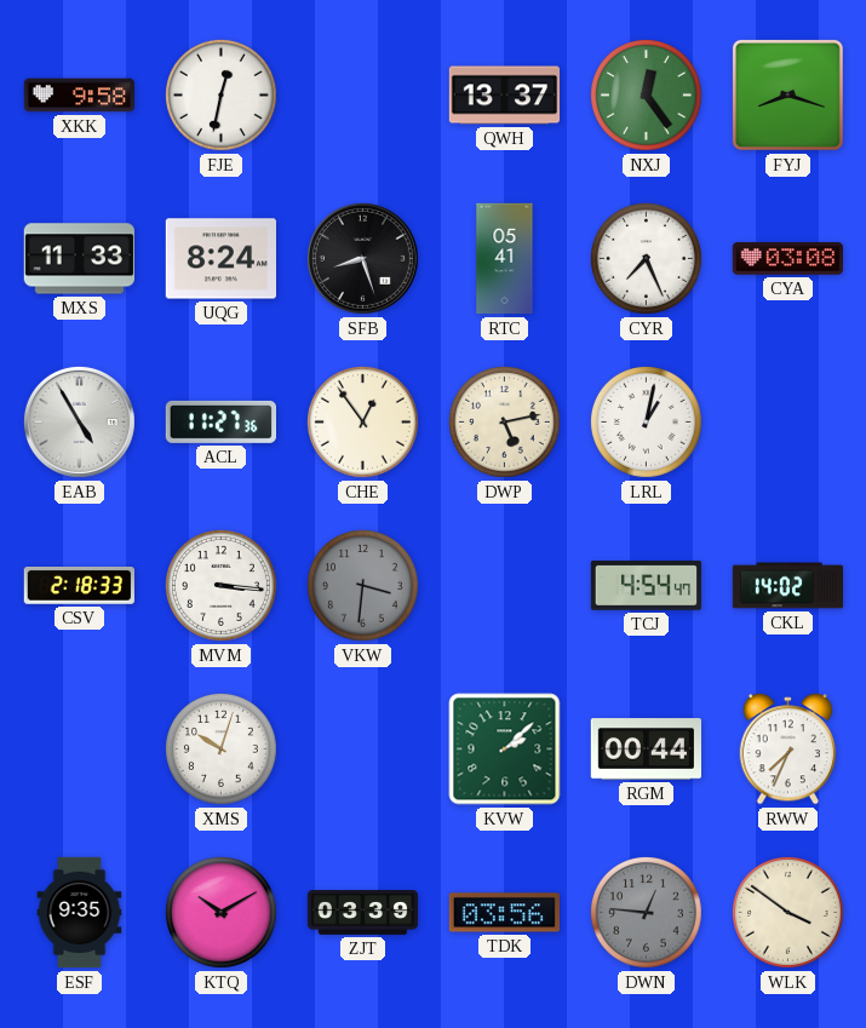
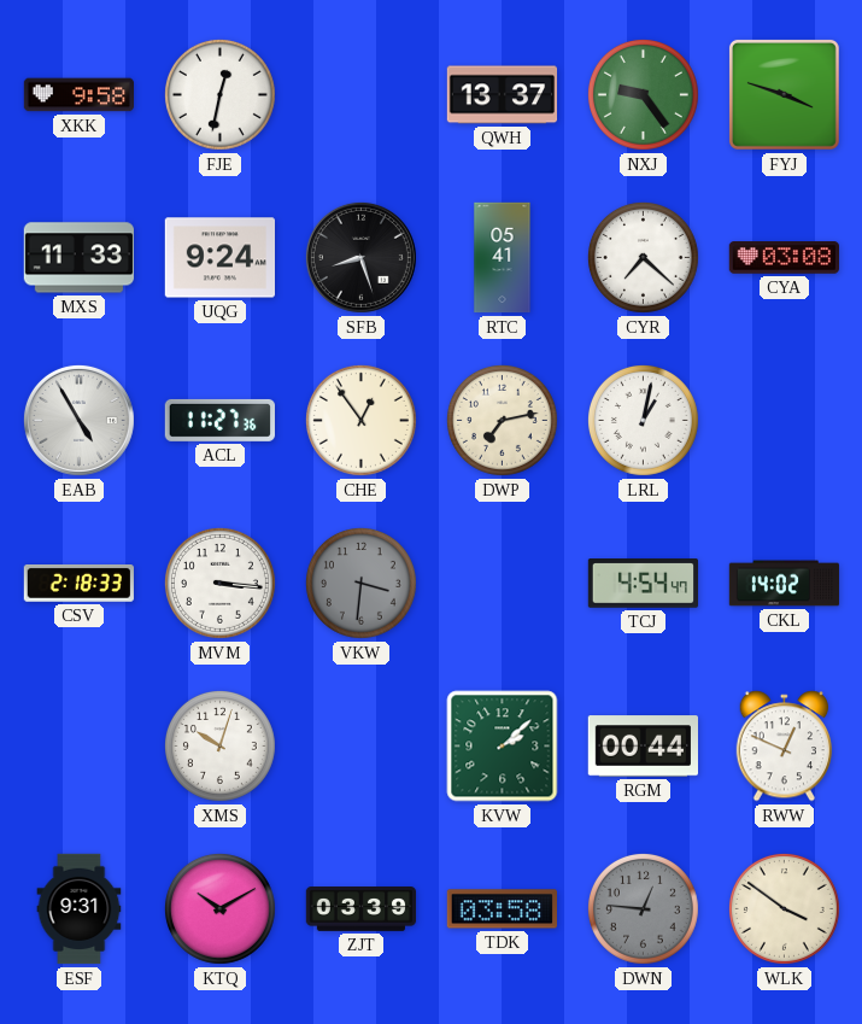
NXJ: 12:24 -> 9:24 (643, 94)
FYJ: 8:18 -> 3:48 (784, 94)
UQG: 8:24 -> 9:24 (219, 258)
CYR: 7:26 -> 7:22 (643, 257)
DWP: 5:13 -> 7:13 (502, 420)
RWW: 7:34 -> 12:49 (785, 747)
ESF: 9:35 -> 9:31 (80, 909)
TDK: 03:56 -> 03:58 (502, 909)
